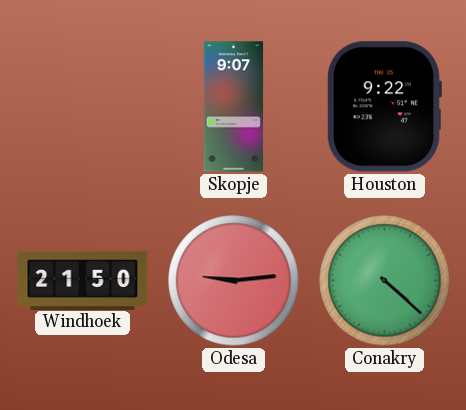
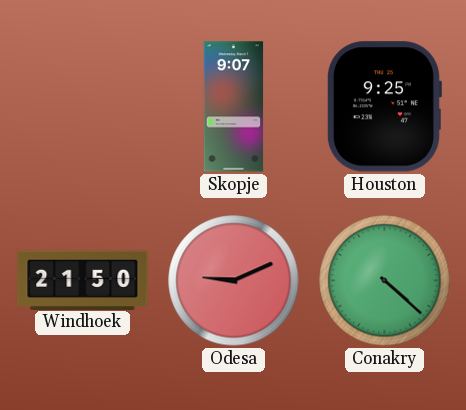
Houston: 9:22 -> 9:25 (384, 107)
Odesa: 9:14 -> 9:11 (234, 281)
